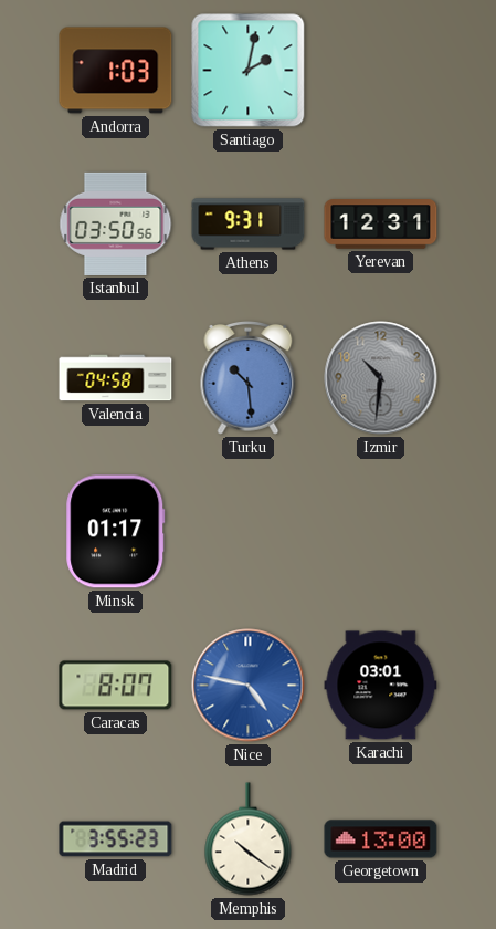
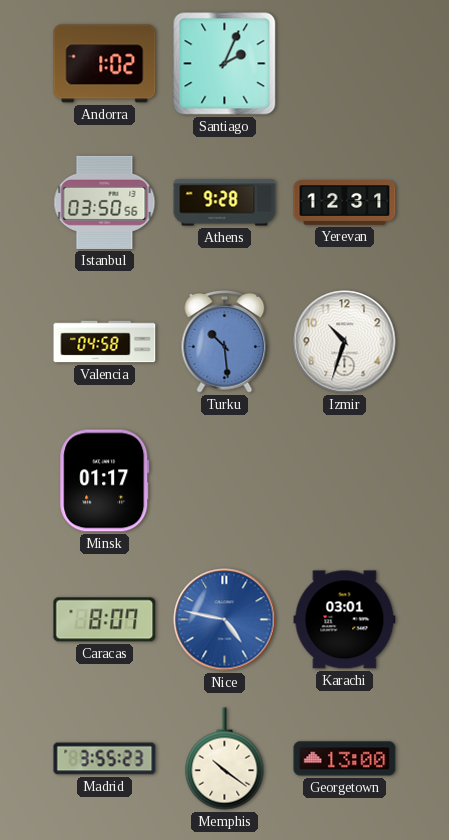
Andorra: 1:03 -> 1:02 (105, 64)
Santiago: 2:02 -> 2:04 (225, 64)
Athens: 9:31 -> 9:28 (225, 203)
Izmir: 10:31 -> 10:33 (345, 342)
Izmir dial: grey -> white (345, 342)
